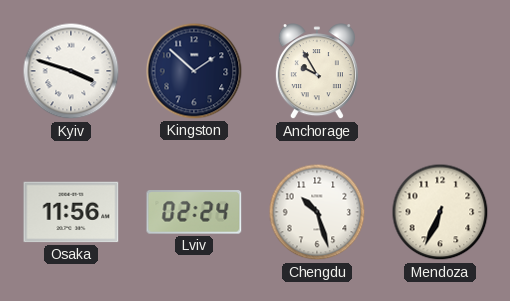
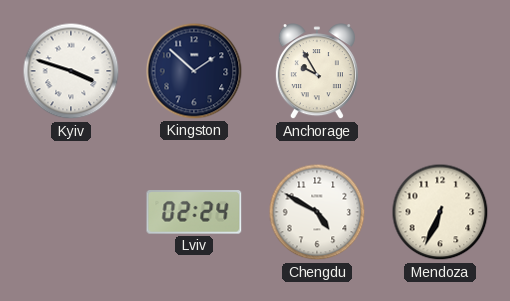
Osaka: 11:56 -> none (71, 212)
Chengdu: 10:27 -> 4:50 (317, 212)
